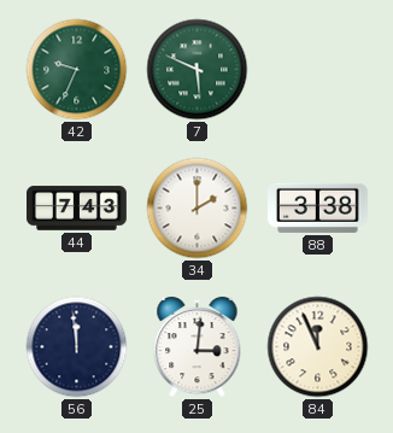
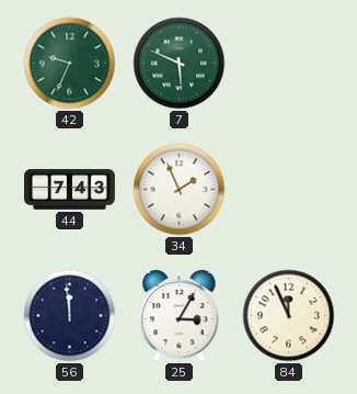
34: 2:00 -> 1:56 (180, 190)
88: 3:38 -> none (318, 207)
25: 3:01 -> 3:05 (180, 316)
